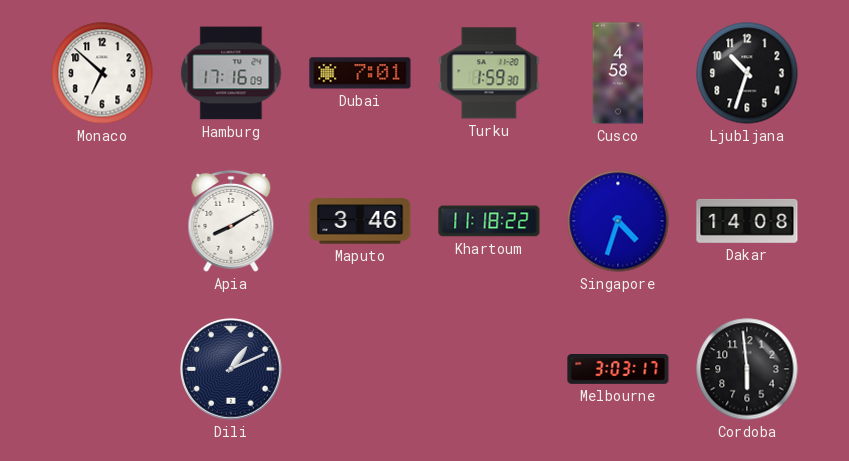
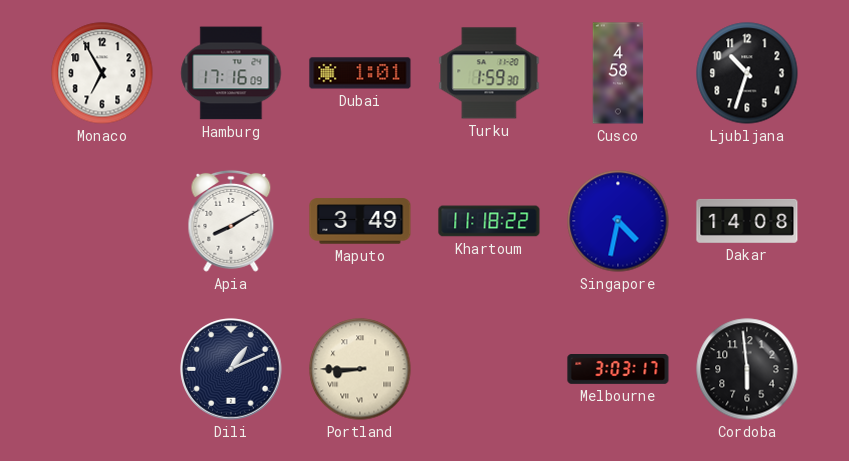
Monaco: 6:52 -> 6:55 (102, 73)
Dubai: 7:01 -> 1:01 (360, 73)
Maputo: 3:46 -> 3:49 (360, 221)
Singapore: 4:33 -> 4:32 (618, 221)
Portland: none -> 8:45 (360, 369)
